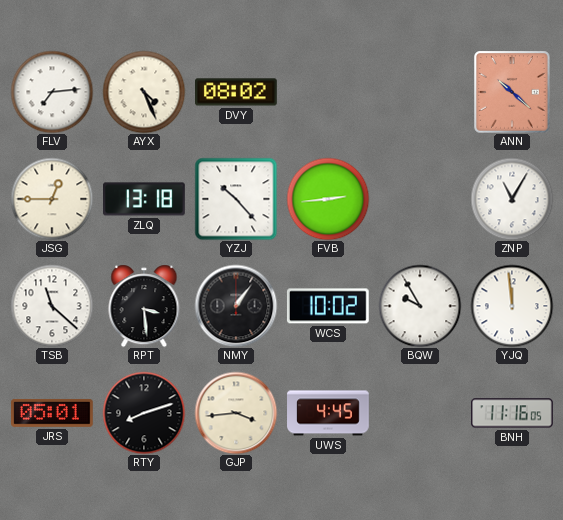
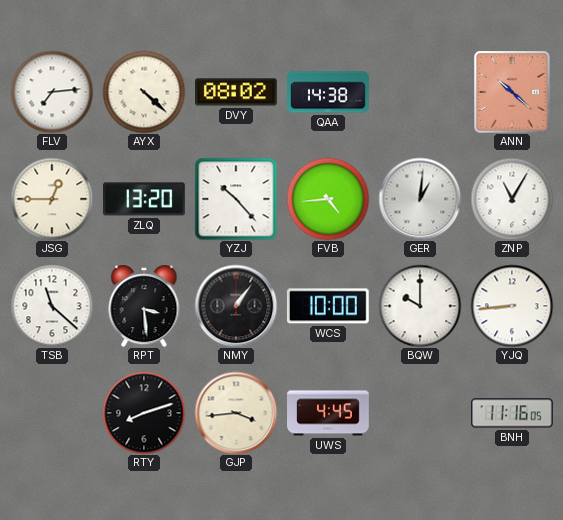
AYX: 4:26 -> 4:22 (144, 92)
QAA: none -> 14:38 (329, 92)
ZLQ: 13:18 -> 13:20 (144, 199)
FVB: 2:44 -> 4:44 (328, 199)
GER: none -> 1:01 (420, 199)
WCS: 10:02 -> 10:00 (328, 306)
BQW: 9:55 -> 10:00 (420, 306)
YJQ: 11:59 -> 8:44 (512, 306)
JRS: 05:01 -> none (53, 413)
